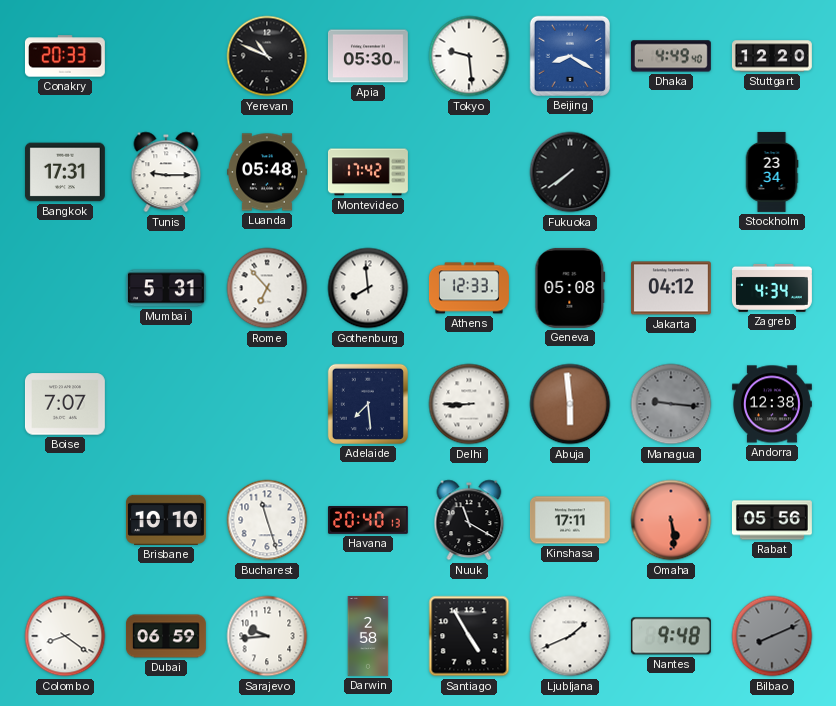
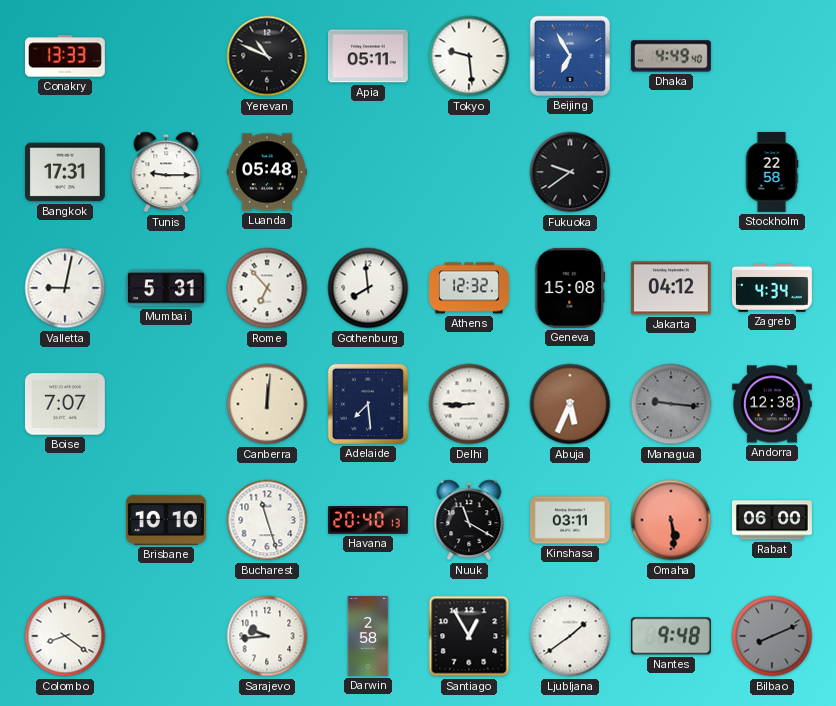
Conakry: 20:33 -> 13:33 (65, 56)
Apia: 05:30 -> 05:11 (368, 56)
Beijing: 8:20 -> 6:55 (570, 56)
Stuttgart: 12:20 -> none (772, 56)
Montevideo: 17:42 -> none (368, 172)
Fukuoka: 7:39 -> 9:39 (570, 172)
Stockholm: 23:34 -> 22:58 (772, 172)
Valletta: none -> 9:02 (65, 288)
Athens: 12:33 -> 12:32 (469, 288)
Geneva: 05:08 -> 15:08 (570, 288)
Canberra: none -> 12:01 (267, 404)
Abuja: 5:59 -> 5:34 (570, 404)
Kinshasa: 17:11 -> 03:11 (570, 520)
Rabat: 05:56 -> 06:00 (772, 520)
Dubai: 06:59 -> none (166, 636)
Santiago: 4:55 -> 12:55 (469, 636)
Ljubljana: 1:41 -> 1:39 (570, 636)
